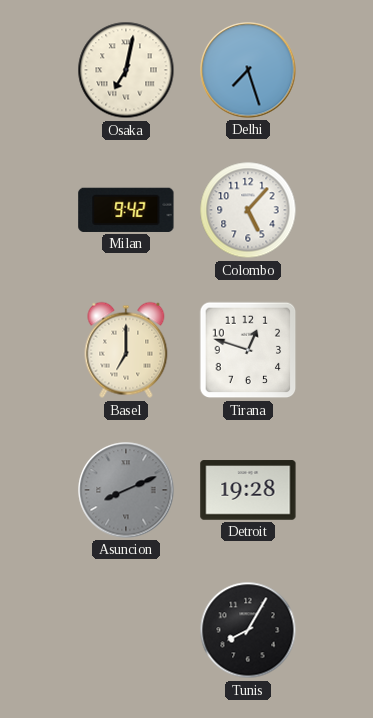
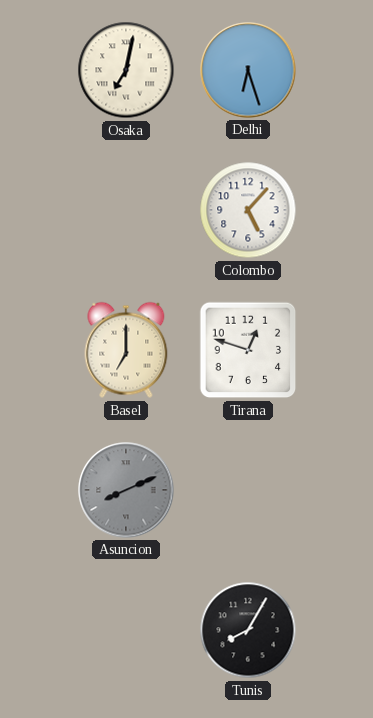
Delhi: 7:27 -> 6:27 (248, 70)
Milan: 9:42 -> none (126, 210)
Detroit: 19:28 -> none (248, 490)
